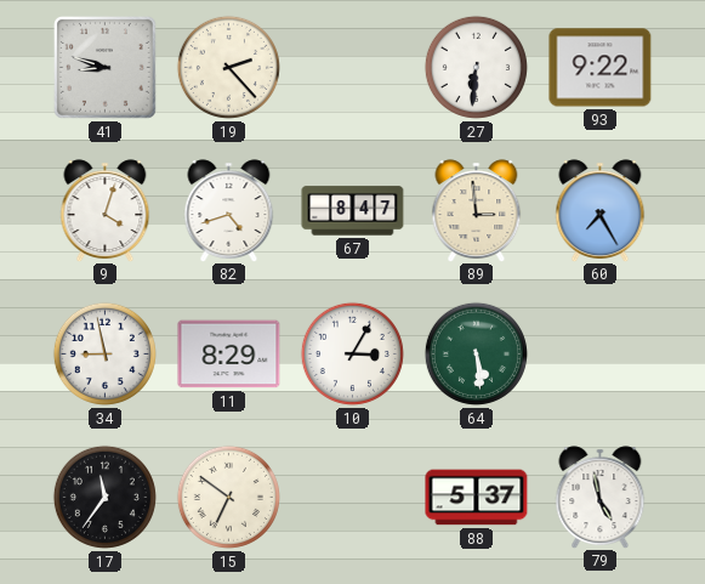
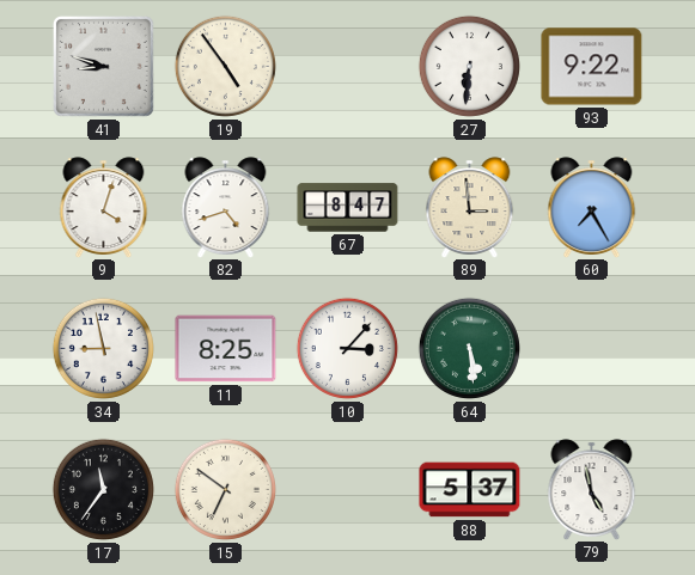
19: 2:23 -> 4:54 (225, 66)
11: 8:29 -> 8:25 (226, 349)
10: 3:05 -> 3:07 (347, 348)
